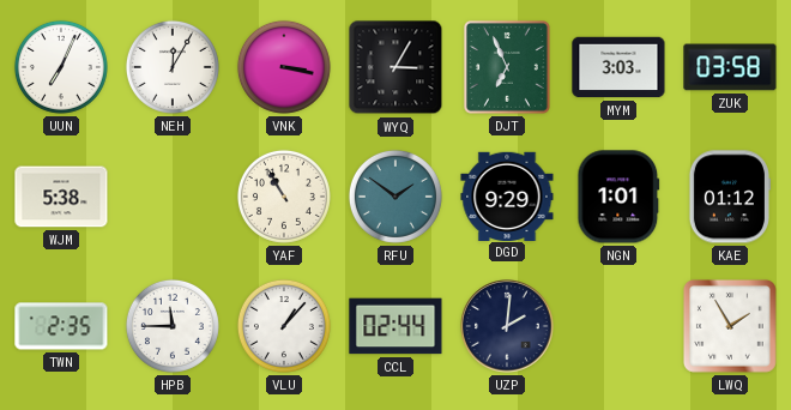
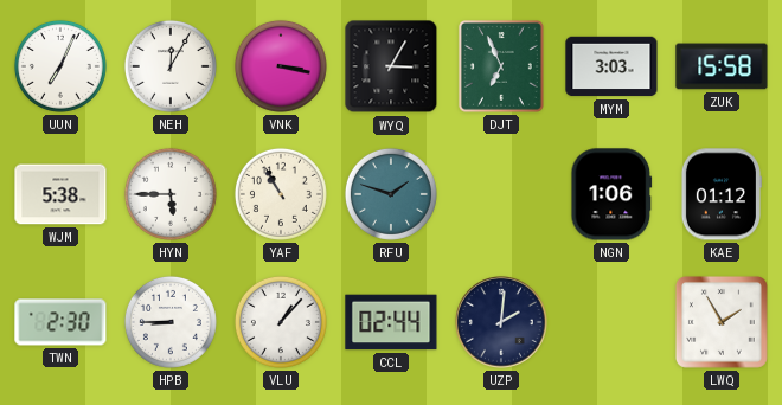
ZUK: 03:58 -> 15:58 (722, 66)
HYN: none -> 5:45 (171, 194)
RFU: 1:51 -> 1:48 (391, 194)
DGD: 9:29 -> none (507, 195)
NGN: 1:01 -> 1:06 (611, 194)
TWN: 2:35 -> 2:30 (60, 322)
HPB: 11:45 -> 8:45 (171, 322)
